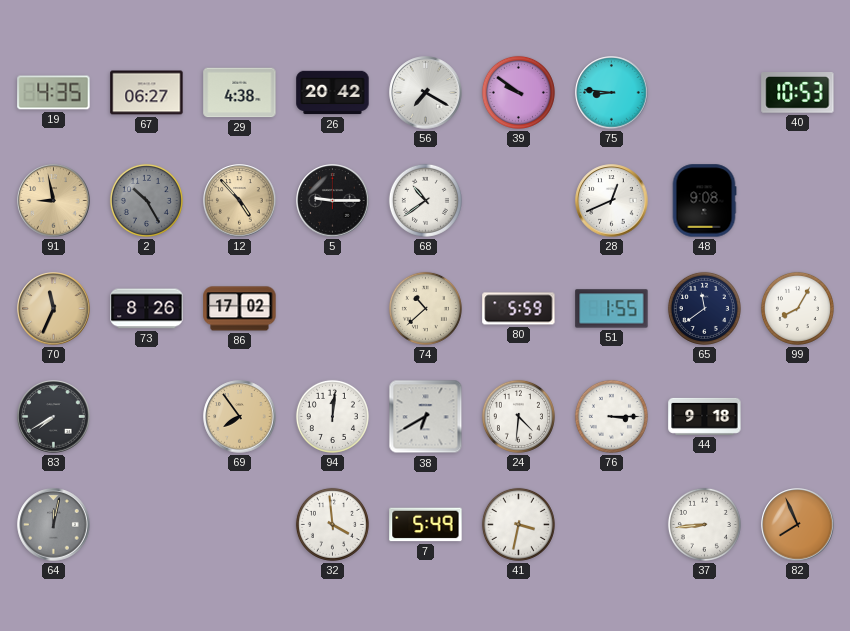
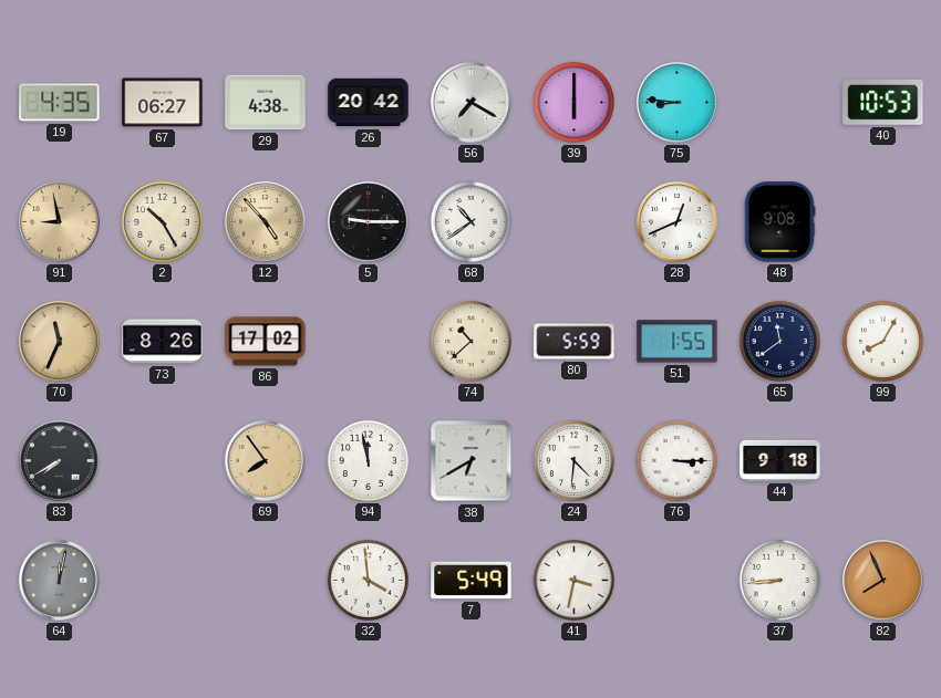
39: 9:51 -> 6:00 (573, 102)
2 dial: grey -> cream (162, 221)
94: 12:01 -> 11:58 (368, 460)
